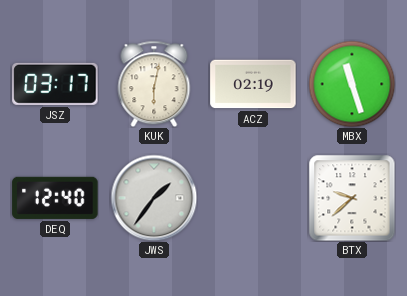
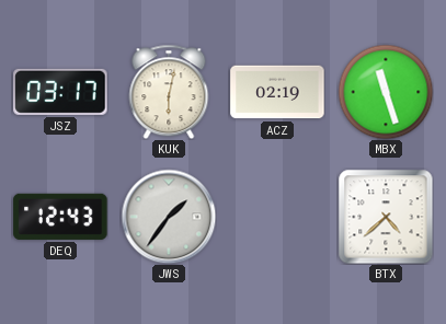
DEQ: 12:40 -> 12:43 (60, 217)
BTX: 9:38 -> 4:38 (386, 217)
